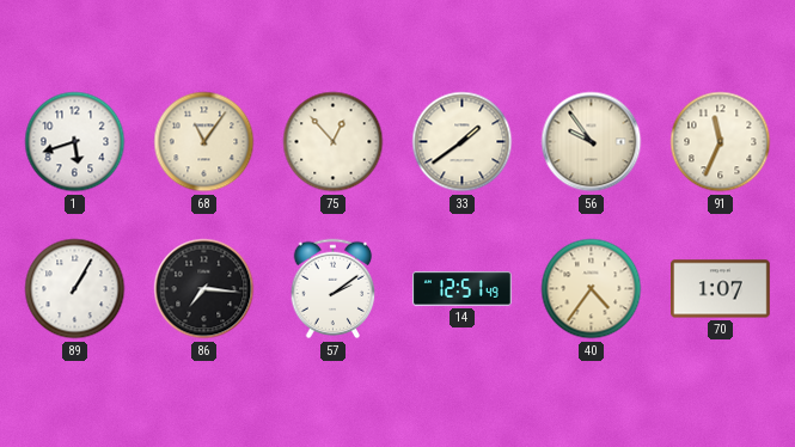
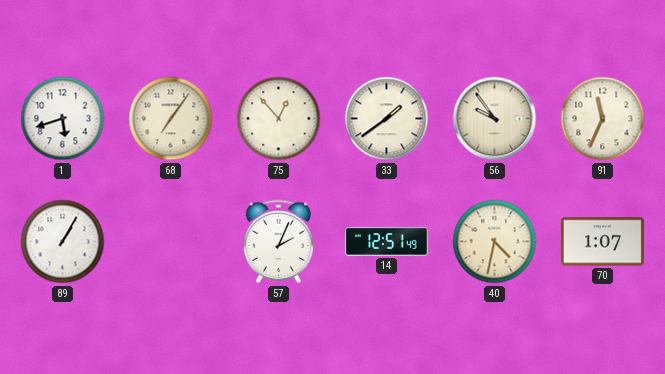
68: 11:06 -> 7:06 (171, 119)
86: 7:16 -> none (204, 289)
57: 2:09 -> 2:04 (279, 242)
40: 4:36 -> 4:32 (495, 242)
